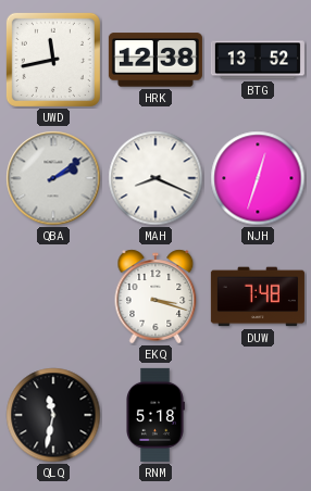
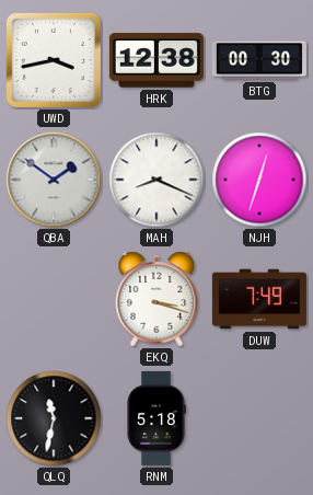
UWD: 11:43 -> 3:43 (54, 60)
BTG: 13:52 -> 00:30 (259, 60)
QBA: 2:09 -> 1:51 (54, 180)
DUW: 7:48 -> 7:49 (259, 299)
